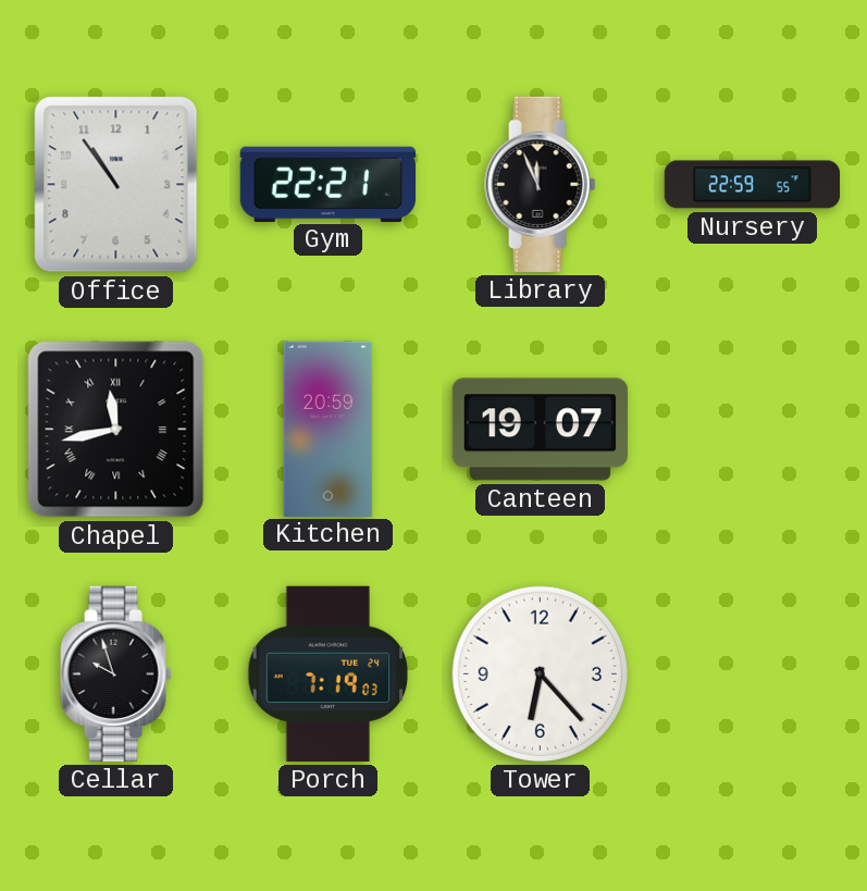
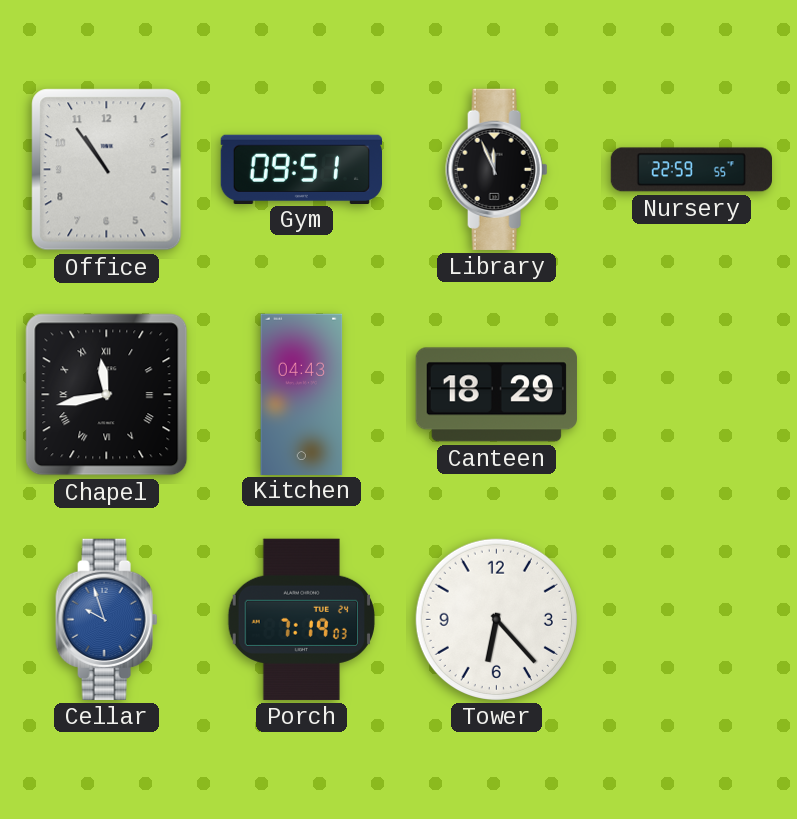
Gym: 22:21 -> 09:51 (301, 169)
Kitchen: 20:59 -> 04:43 (302, 394)
Canteen: 19:07 -> 18:29 (496, 395)
Cellar dial: black -> blue (107, 619)
